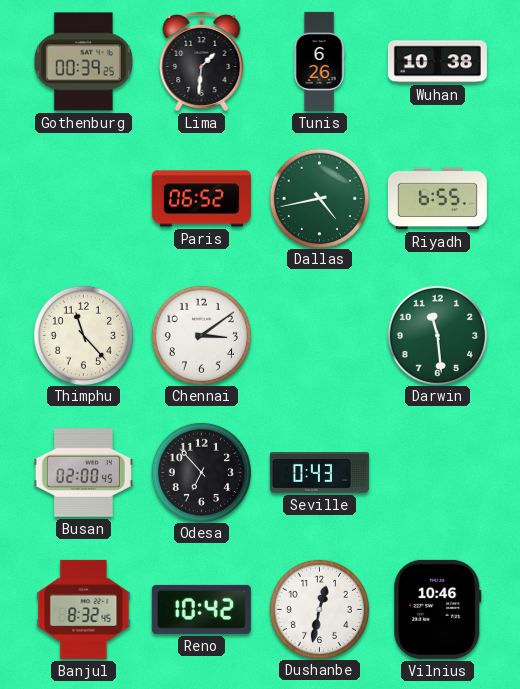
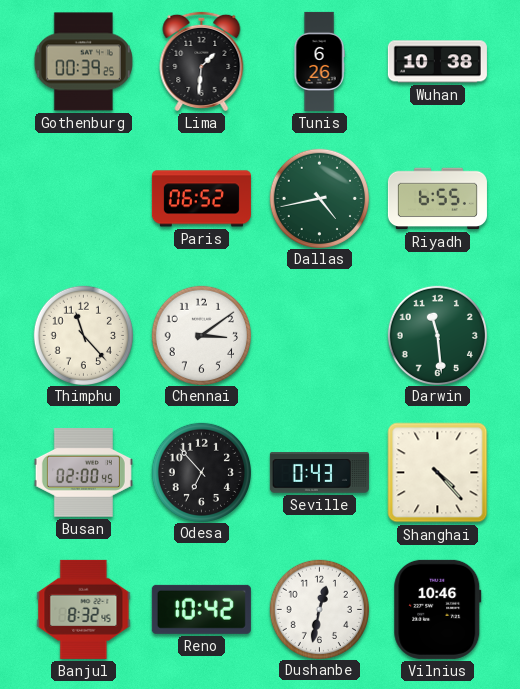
Shanghai: none -> 4:23 (438, 473)
